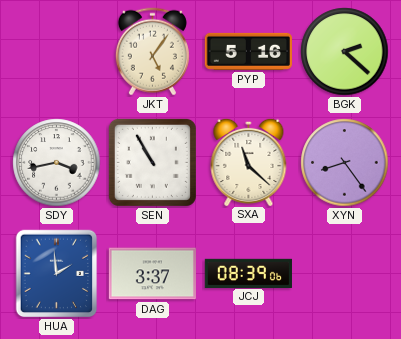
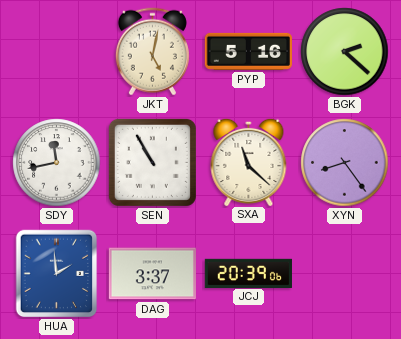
JKT: 5:06 -> 5:02 (152, 52)
SDY: 3:43 -> 11:43 (57, 163)
JCJ: 08:39 -> 20:39 (248, 273)
